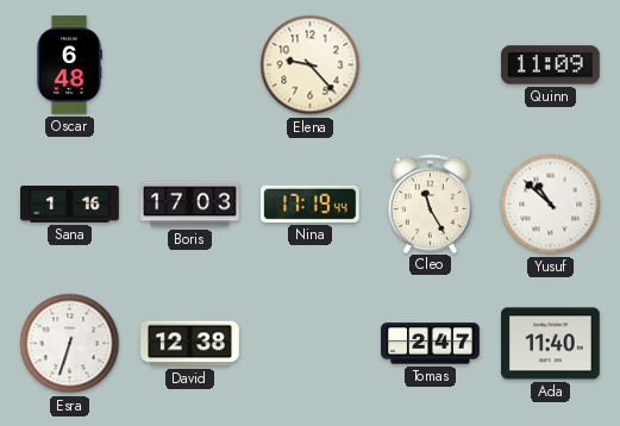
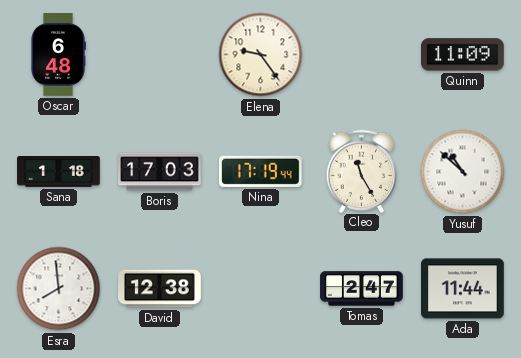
Elena: 9:23 -> 9:24 (261, 55)
Sana: 1:16 -> 1:18 (59, 172)
Esra: 6:33 -> 7:59 (59, 289)
Ada: 11:40 -> 11:44 (463, 289)
